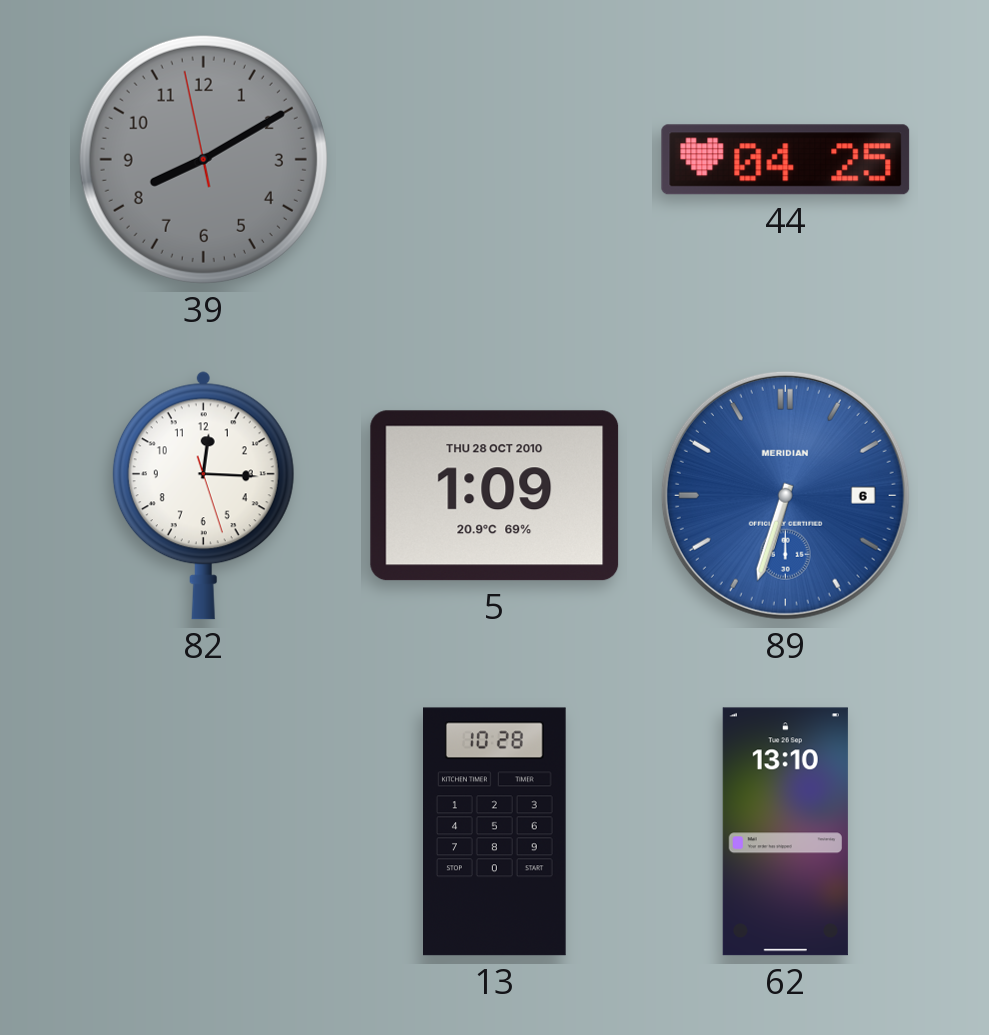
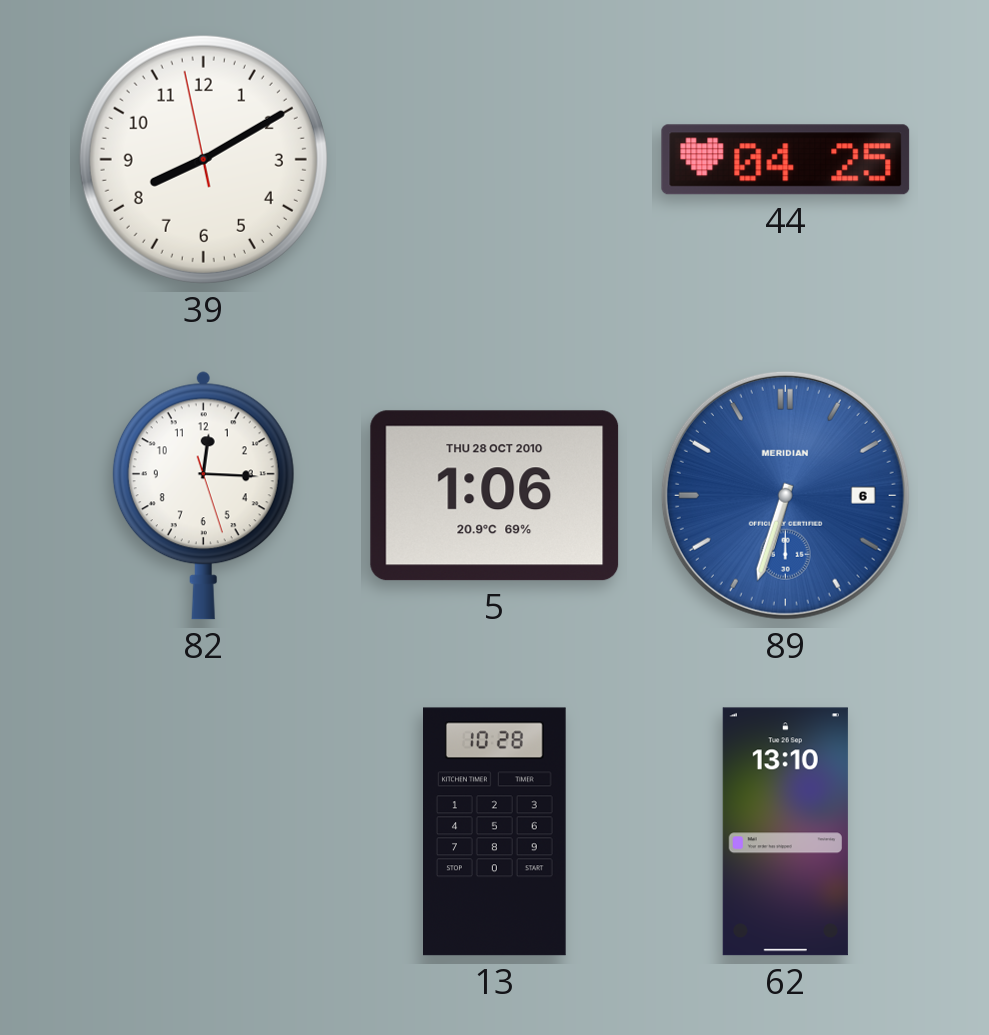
39 dial: grey -> white (203, 159)
5: 1:09 -> 1:06 (495, 496)
